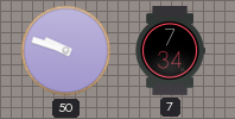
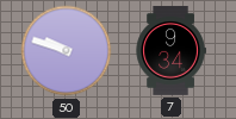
7: 7:34 -> 9:34 (170, 51)
